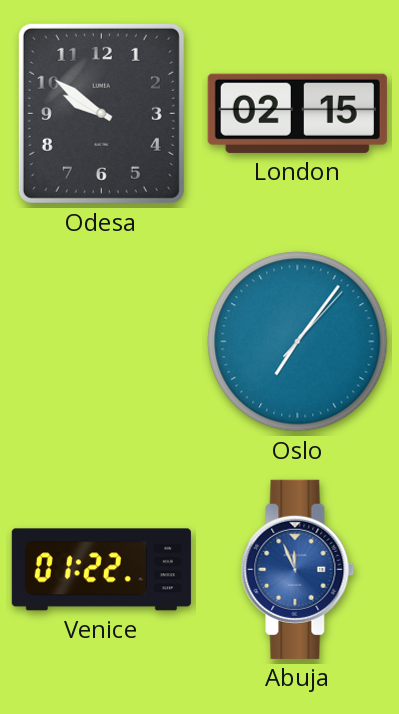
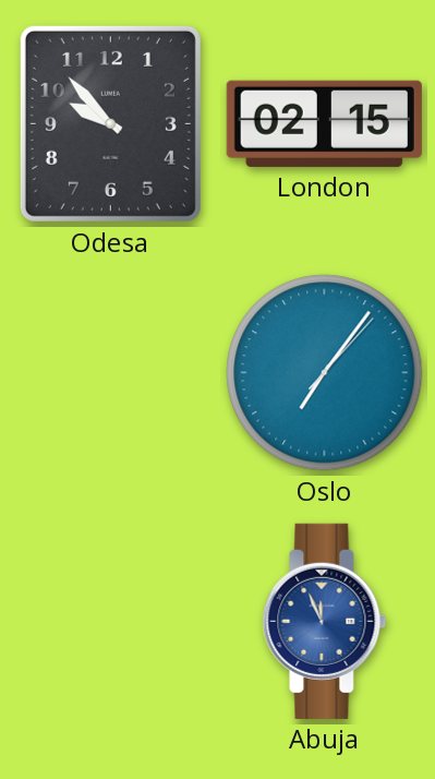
Odesa: 9:51 -> 9:53 (110, 123)
Venice: 01:22 -> none (101, 570)
